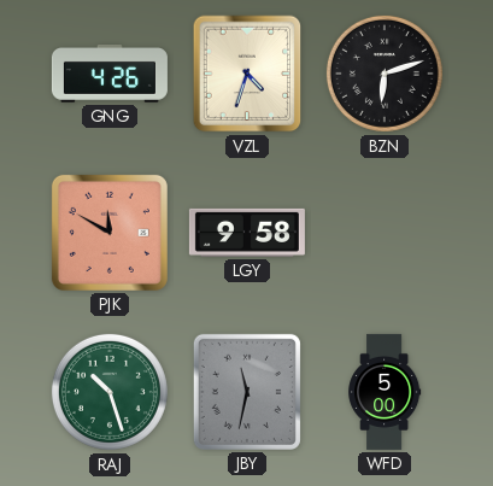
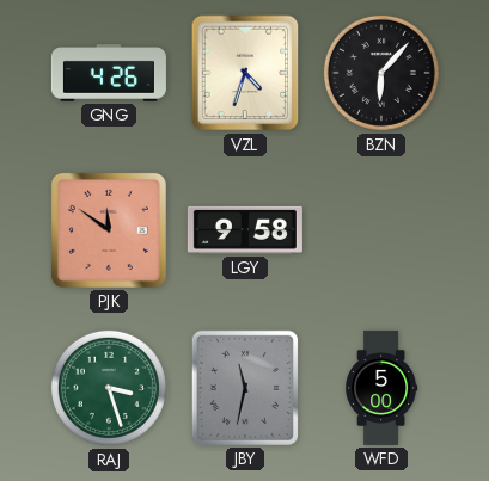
BZN: 6:12 -> 6:07 (381, 73)
PJK: 11:50 -> 11:51 (109, 230)
RAJ: 10:27 -> 3:27 (109, 388)
